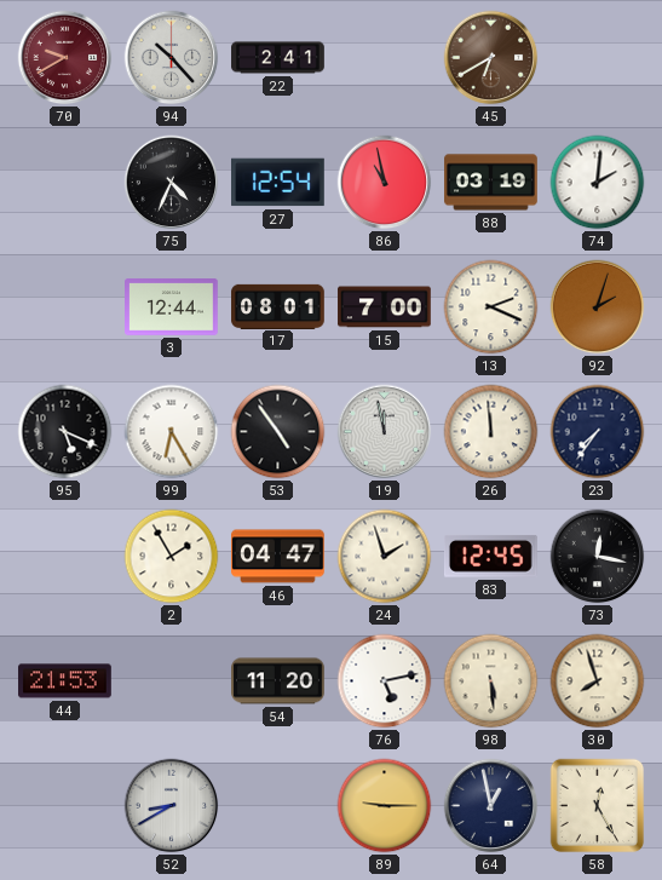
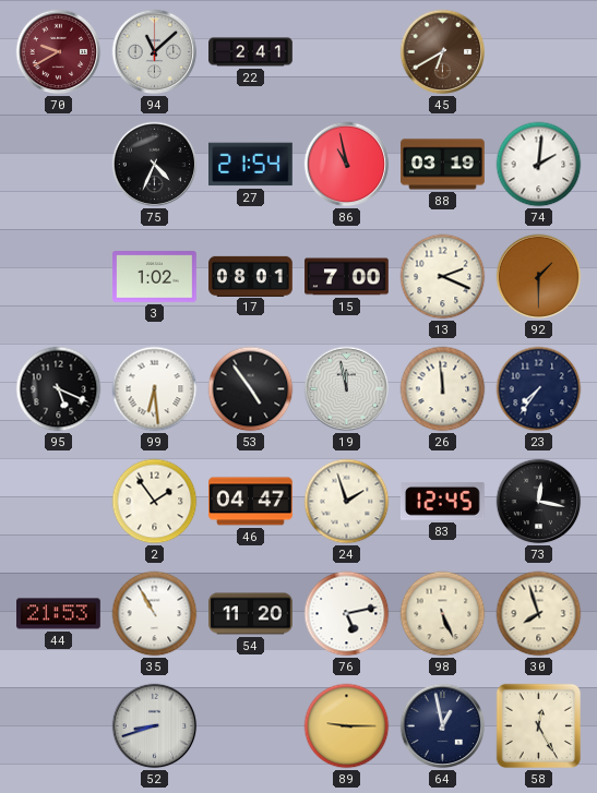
94: 10:23 -> 11:08 (155, 52)
27: 12:54 -> 21:54 (251, 165)
3: 12:44 -> 1:02 (155, 277)
92: 2:03 -> 1:30 (539, 277)
99: 6:25 -> 6:29 (155, 389)
2: 1:55 -> 1:54 (155, 502)
35: none -> 10:55 (155, 614)
98: 5:29 -> 5:26 (443, 614)
52: 8:40 -> 8:42 (155, 726)
